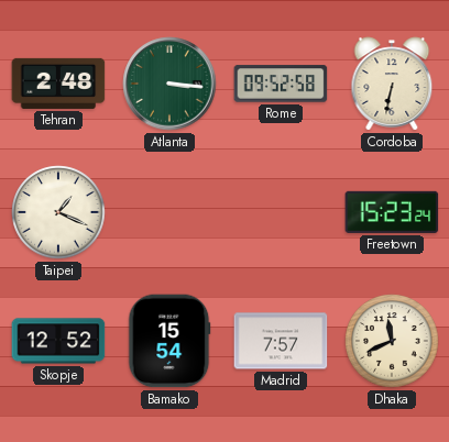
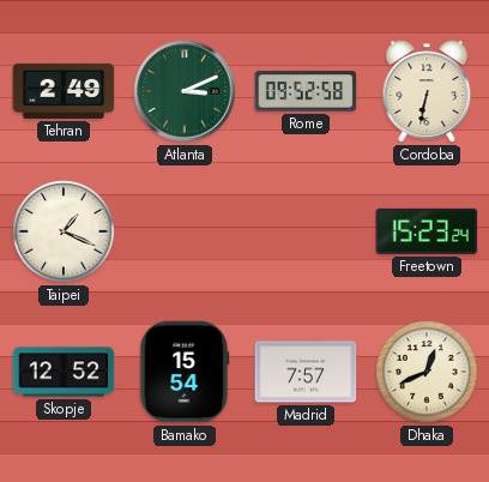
Tehran: 2:48 -> 2:49 (64, 91)
Atlanta: 3:16 -> 3:11 (185, 91)
Dhaka: 11:41 -> 12:41 (427, 372)
